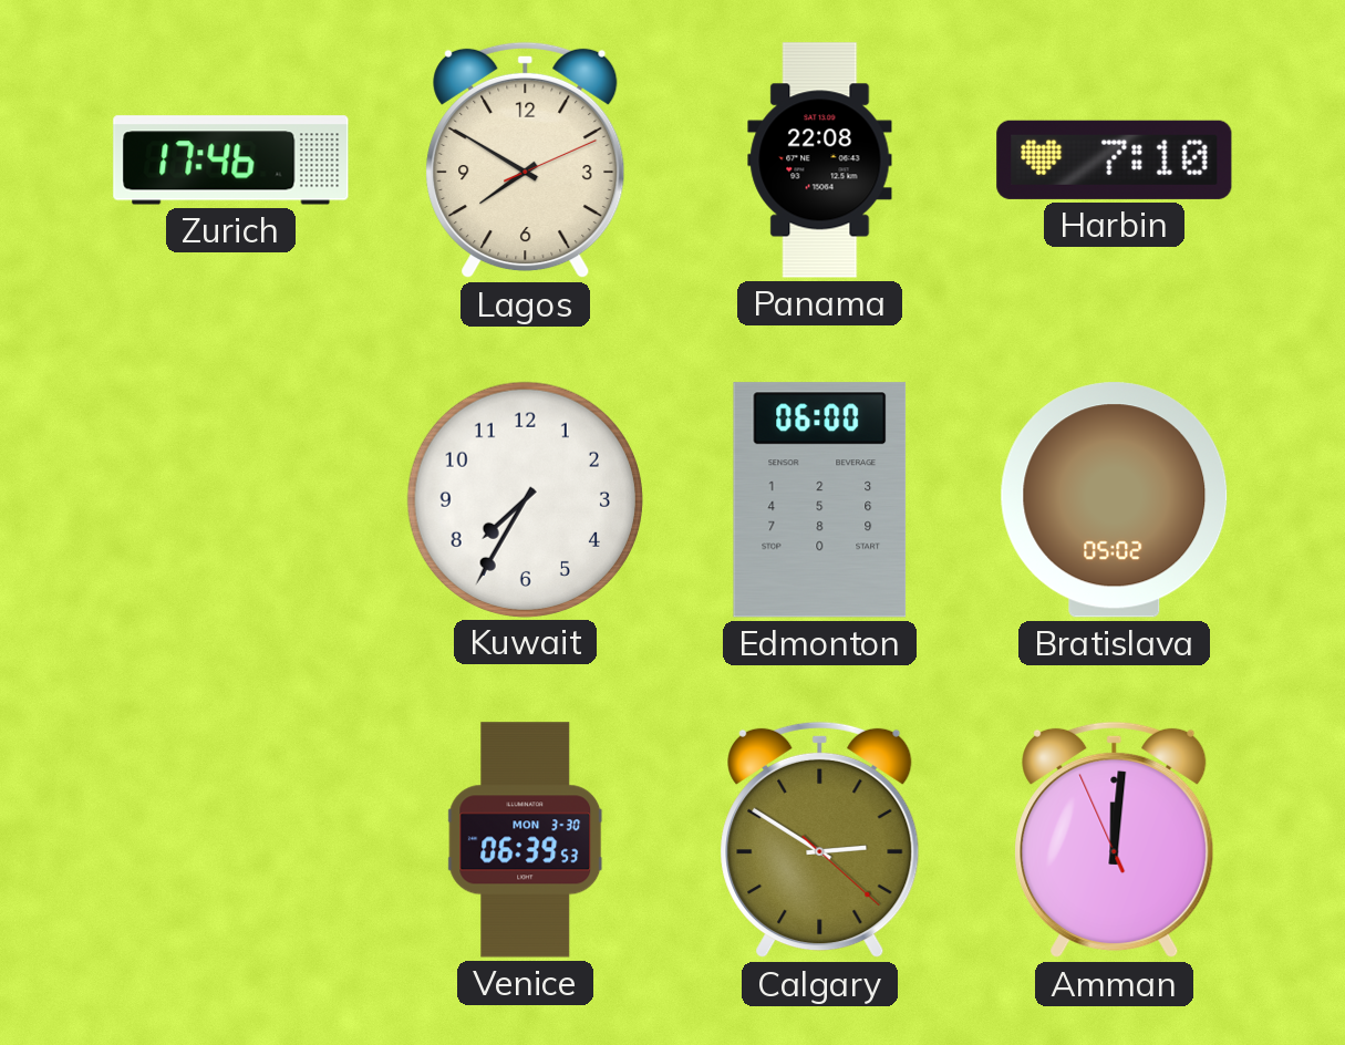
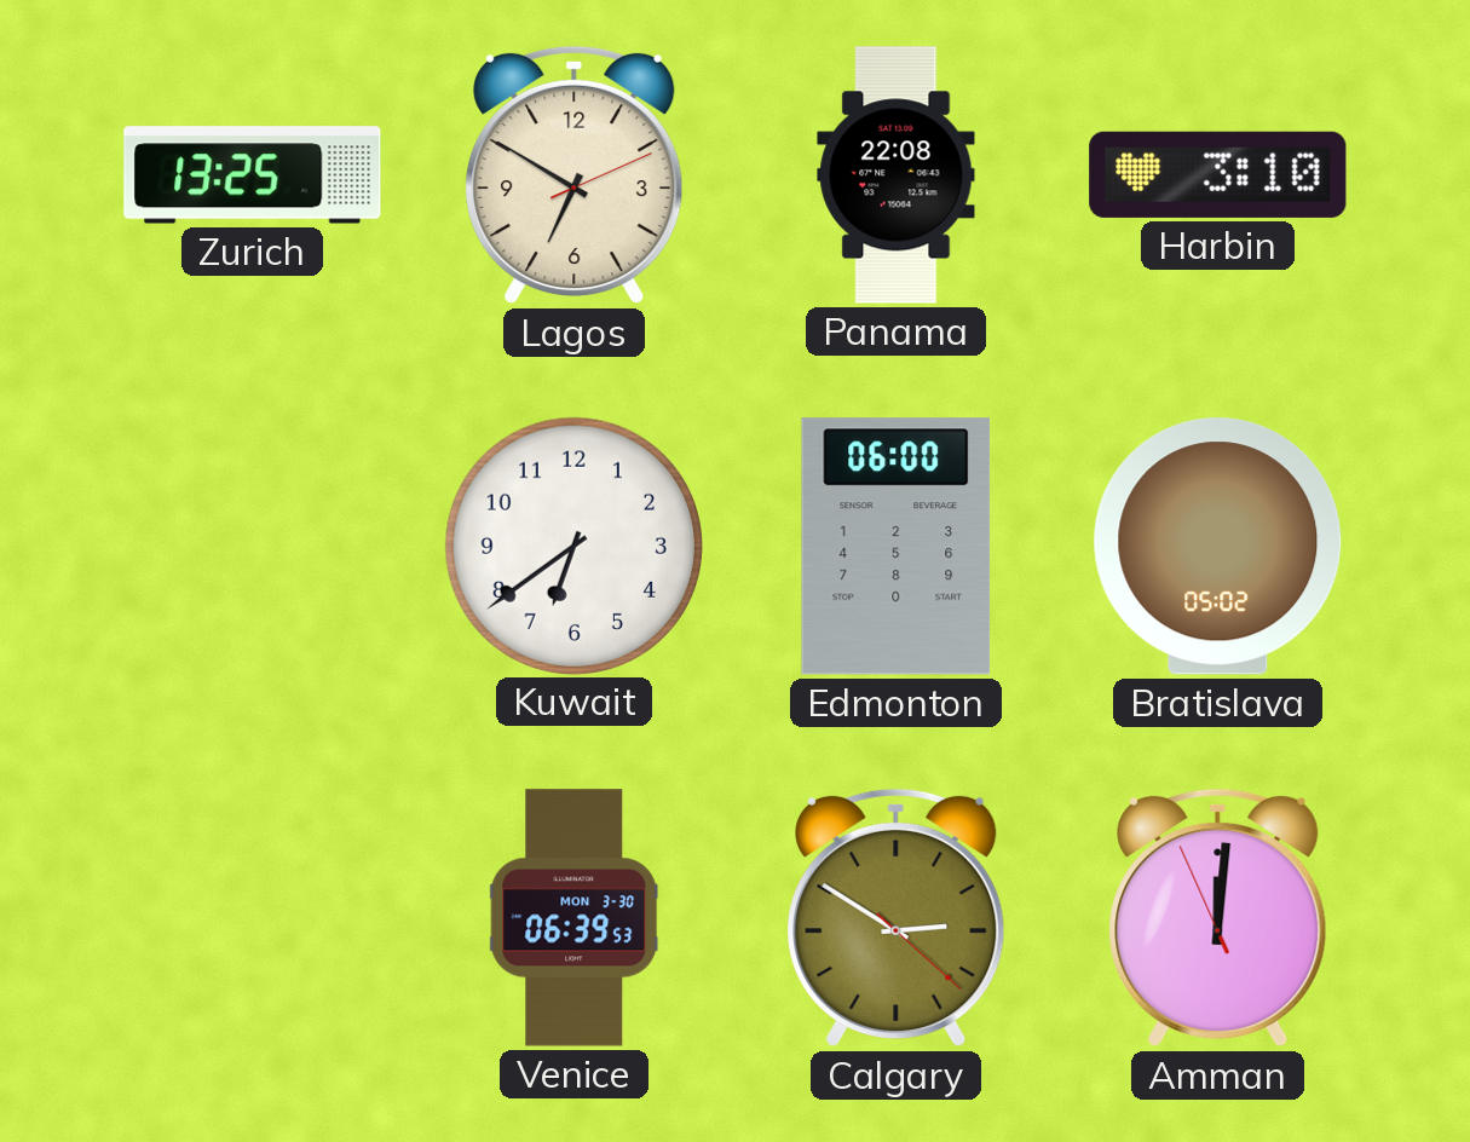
Zurich: 17:46 -> 13:25 (253, 175)
Lagos: 7:50 -> 6:50 (575, 175)
Harbin: 7:10 -> 3:10 (1218, 174)
Kuwait: 7:35 -> 6:39 (573, 546)
